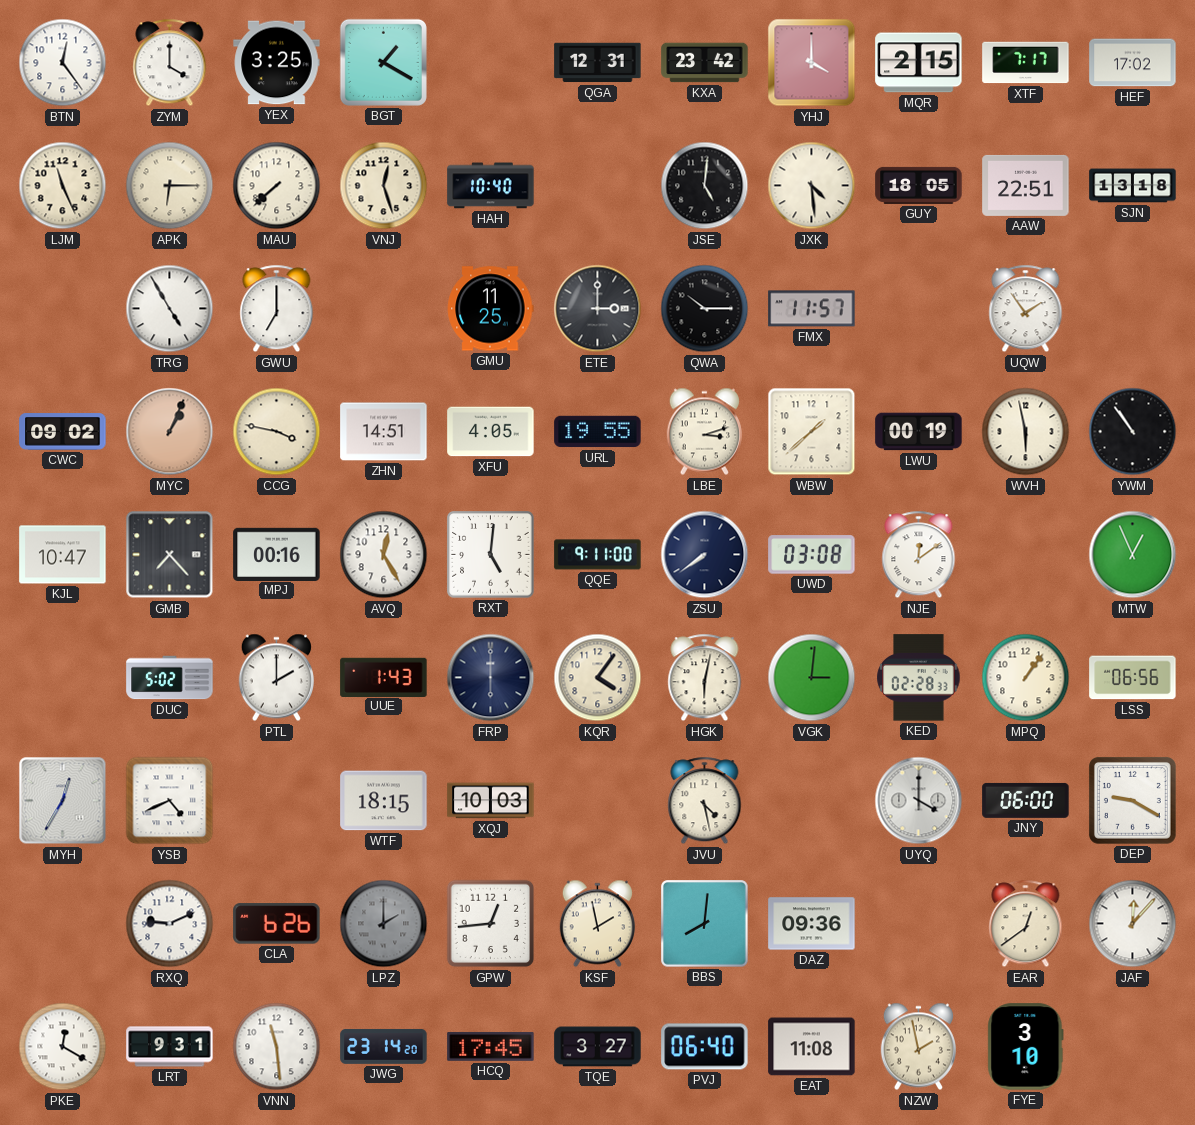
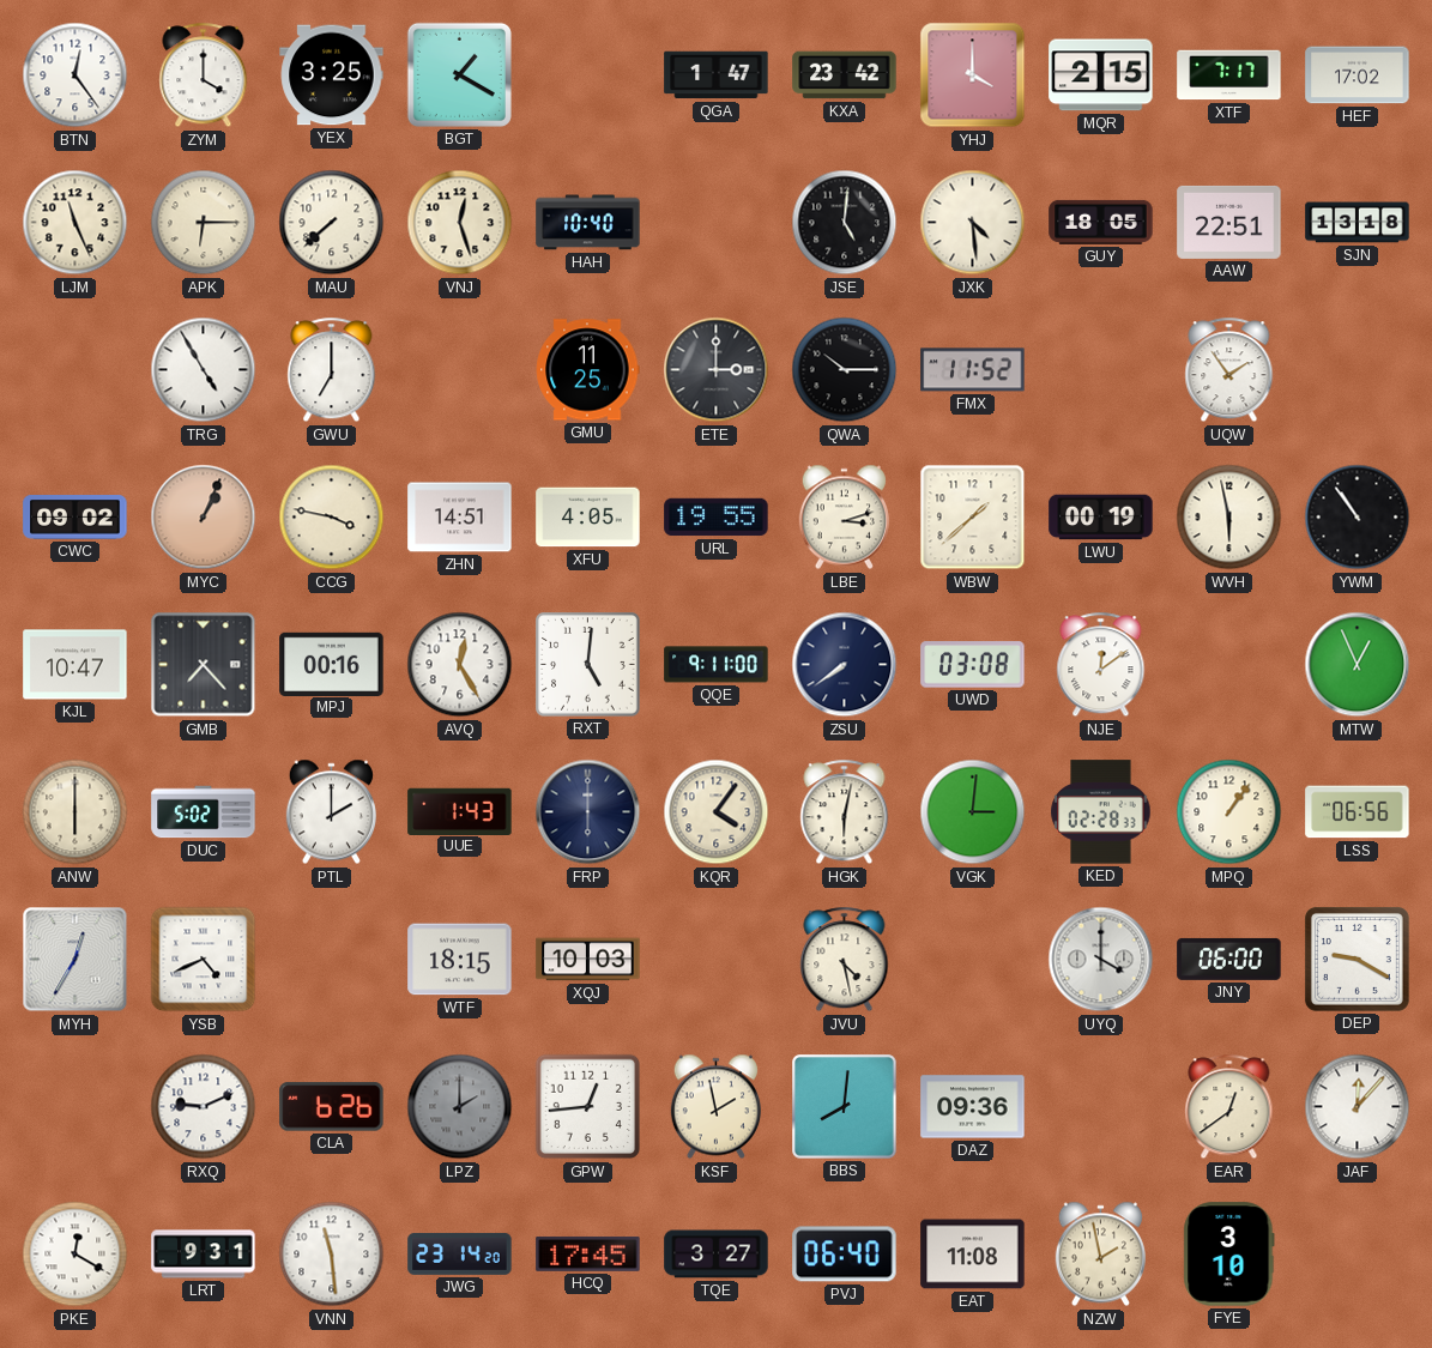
QGA: 12:31 -> 1:47 (717, 75)
FMX: 11:57 -> 11:52 (973, 370)
ANW: none -> 6:00 (75, 812)
